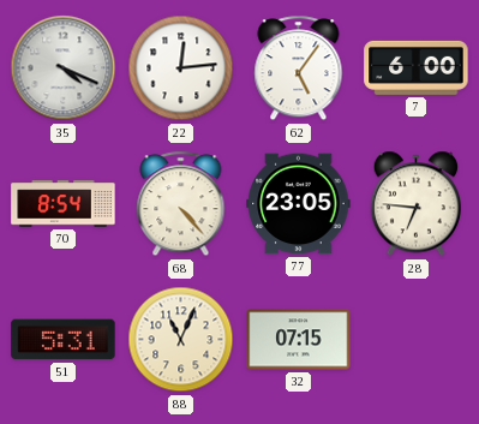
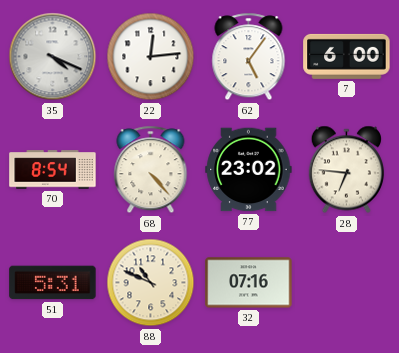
77: 23:05 -> 23:02 (249, 170)
88: 11:04 -> 10:49 (151, 283)
32: 07:15 -> 07:16 (249, 283)
